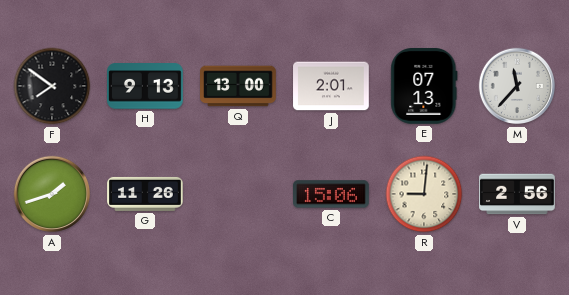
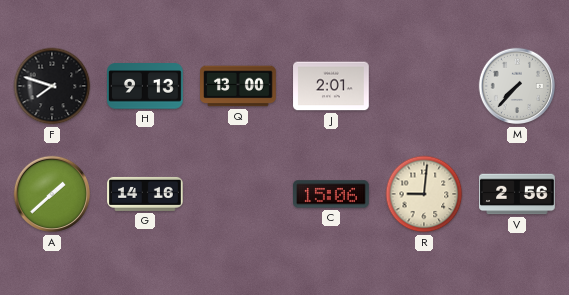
F: 7:51 -> 7:48 (52, 86)
E: 07:13 -> none (424, 87)
M: 11:37 -> 7:37 (517, 86)
A: 1:42 -> 1:38 (52, 194)
G: 11:26 -> 14:16 (145, 194)
